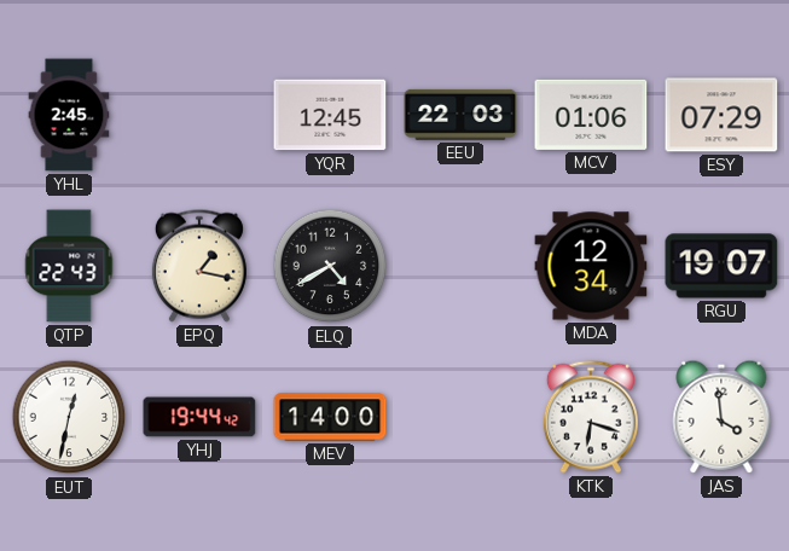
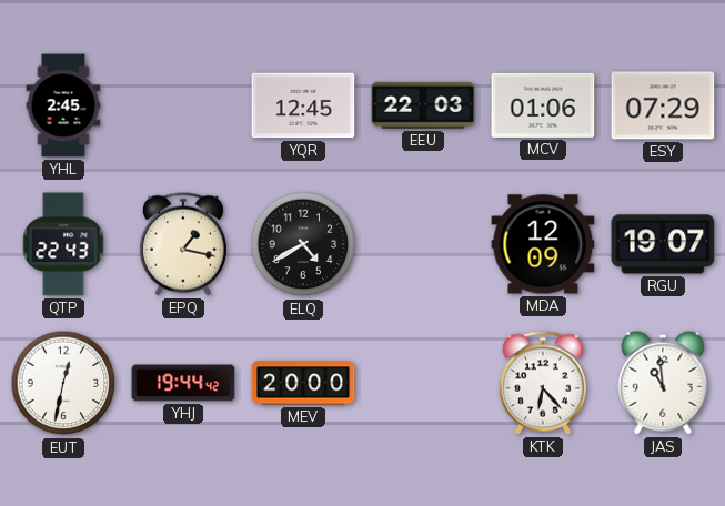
MDA: 12:34 -> 12:09 (543, 244)
MEV: 14:00 -> 20:00 (303, 383)
KTK: 6:18 -> 6:23 (543, 383)
JAS: 3:59 -> 10:59 (663, 383)
